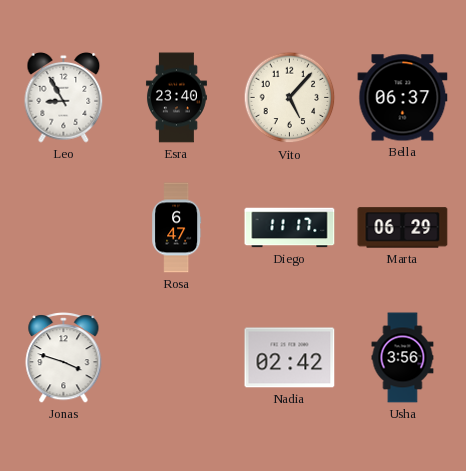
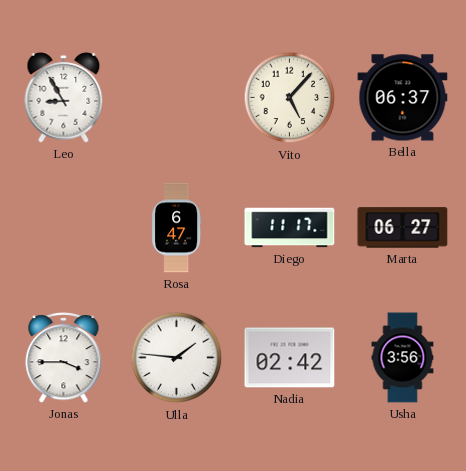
Esra: 23:40 -> none (176, 98)
Marta: 06:29 -> 06:27 (403, 228)
Jonas: 3:48 -> 3:45 (64, 358)
Ulla: none -> 1:46 (177, 358)
